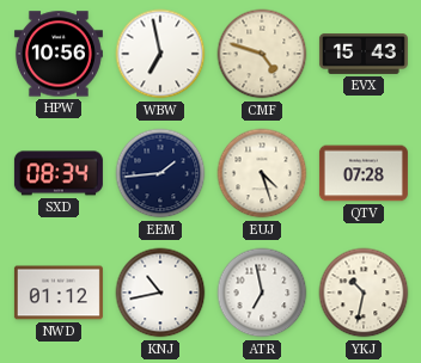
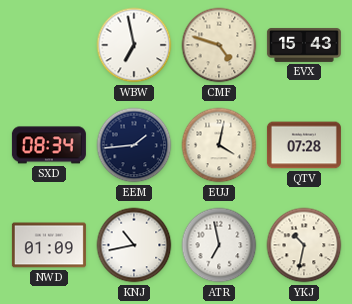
HPW: 10:56 -> none (59, 54)
EUJ: 4:27 -> 4:02 (219, 145)
NWD: 01:12 -> 01:09 (49, 245)
